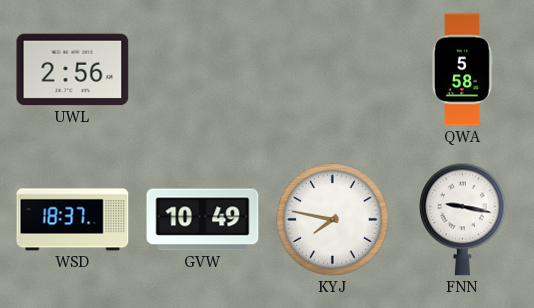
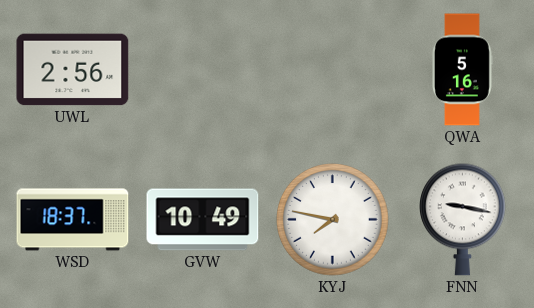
QWA: 5:58 -> 5:16 (462, 70)
